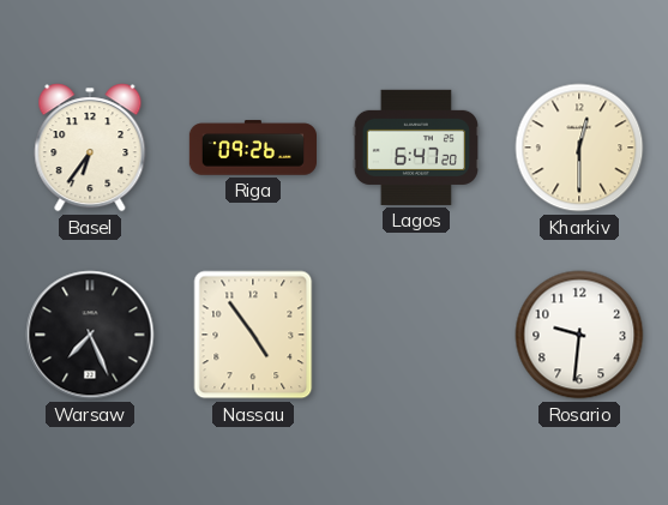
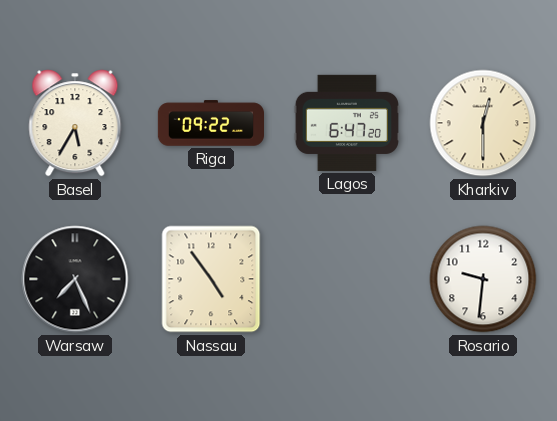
Basel: 6:36 -> 5:35 (75, 123)
Riga: 09:26 -> 09:22 (210, 123)
